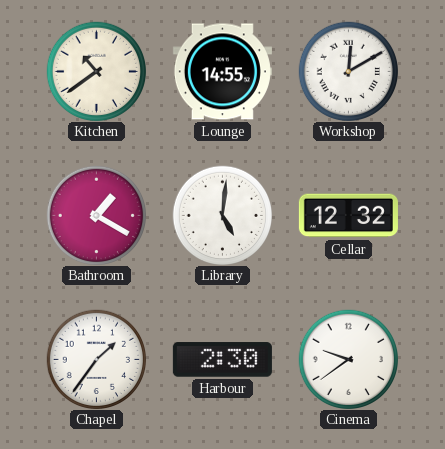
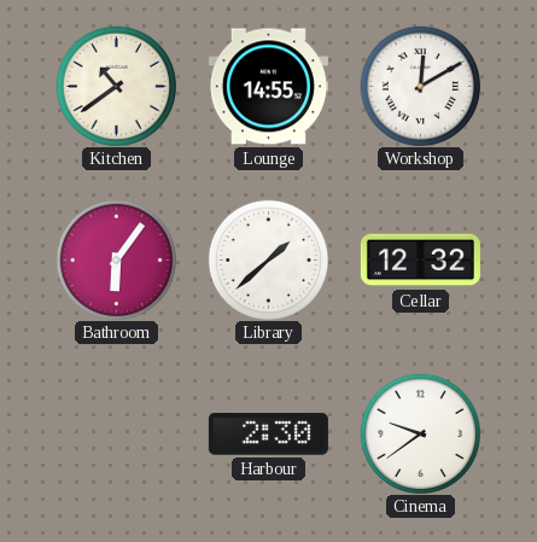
Bathroom: 1:20 -> 6:06 (116, 260)
Library: 5:01 -> 1:38 (268, 260)
Chapel: 1:36 -> none (96, 359)
